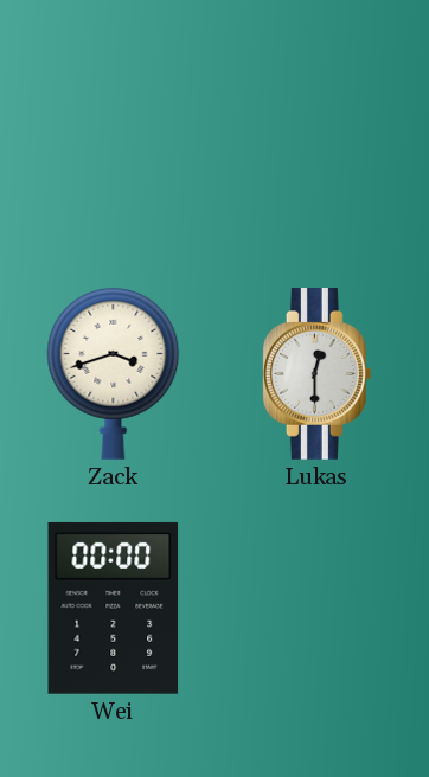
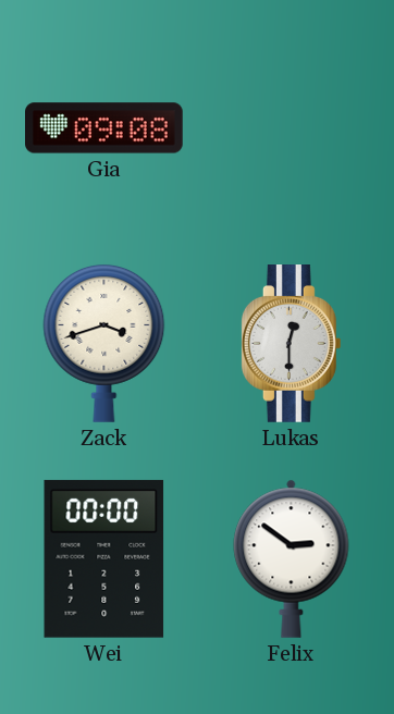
Gia: none -> 09:08 (104, 128)
Felix: none -> 2:51 (292, 558)
